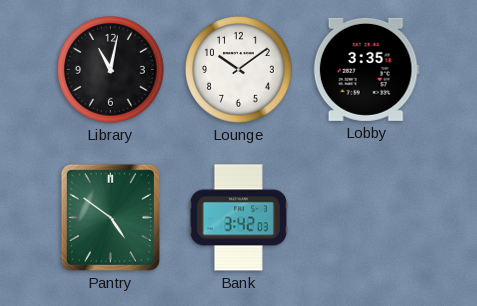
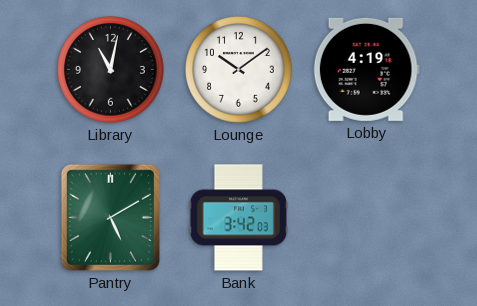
Lobby: 3:35 -> 4:19 (366, 69)
Pantry: 4:51 -> 5:10 (110, 217)
